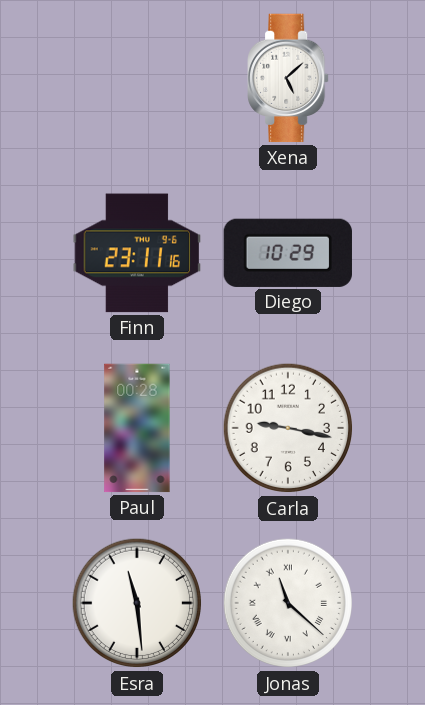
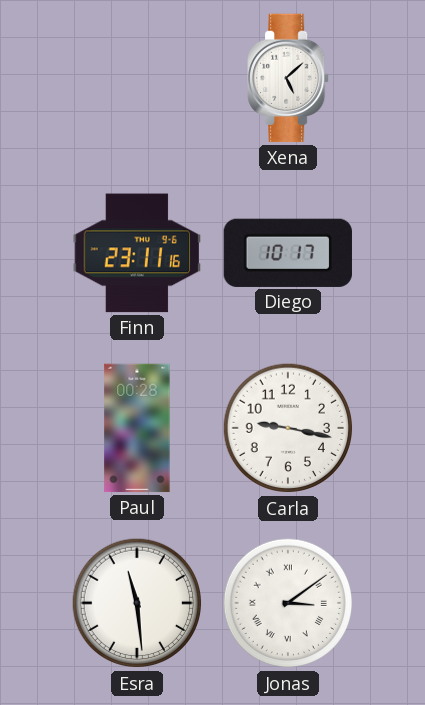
Diego: 10:29 -> 10:17 (288, 253)
Jonas: 11:22 -> 3:09 (288, 603)
